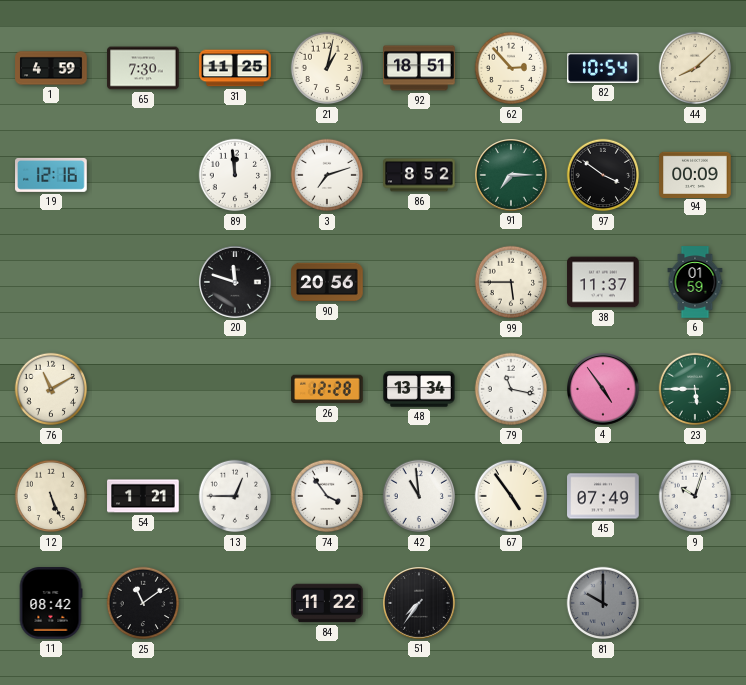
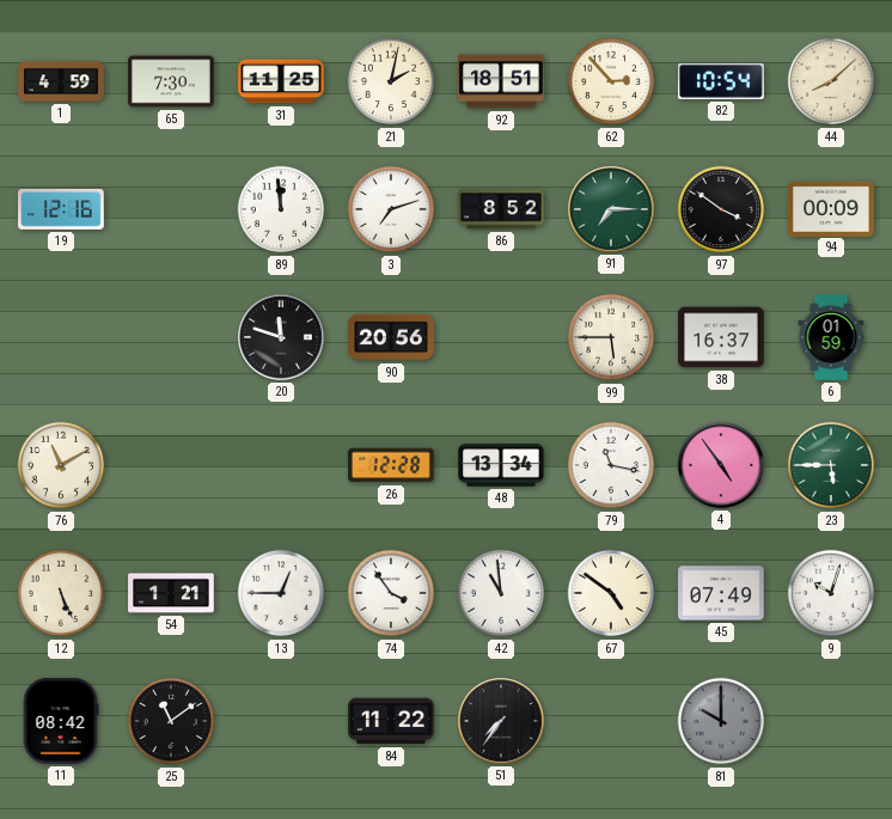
21: 1:02 -> 2:02 (391, 81)
38: 11:37 -> 16:37 (721, 337)
67: 4:54 -> 4:51 (611, 593)
